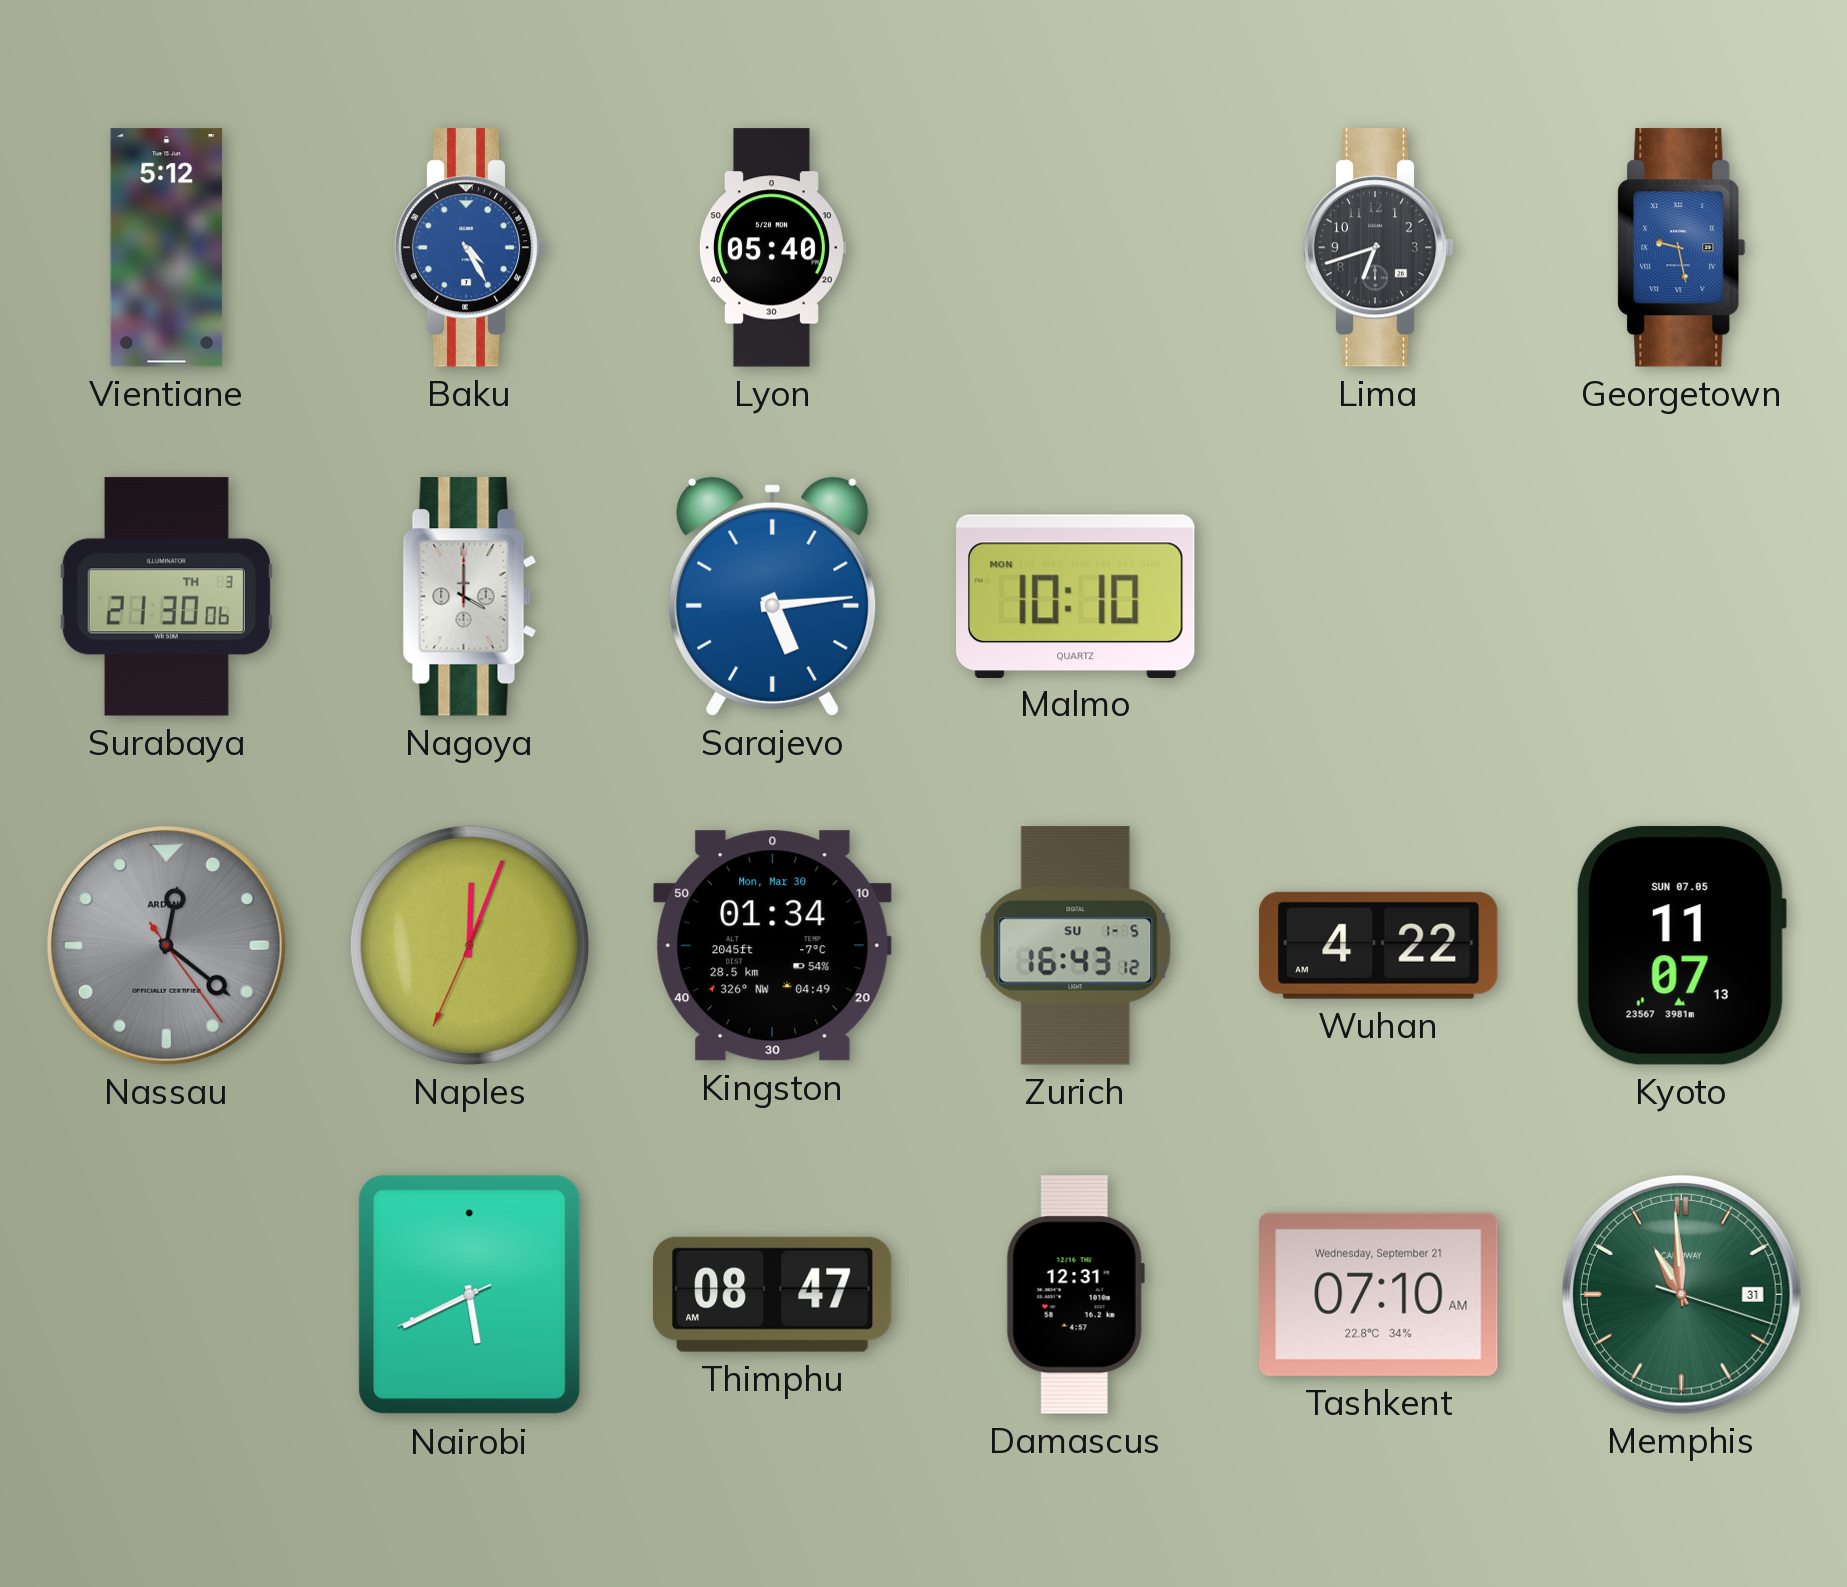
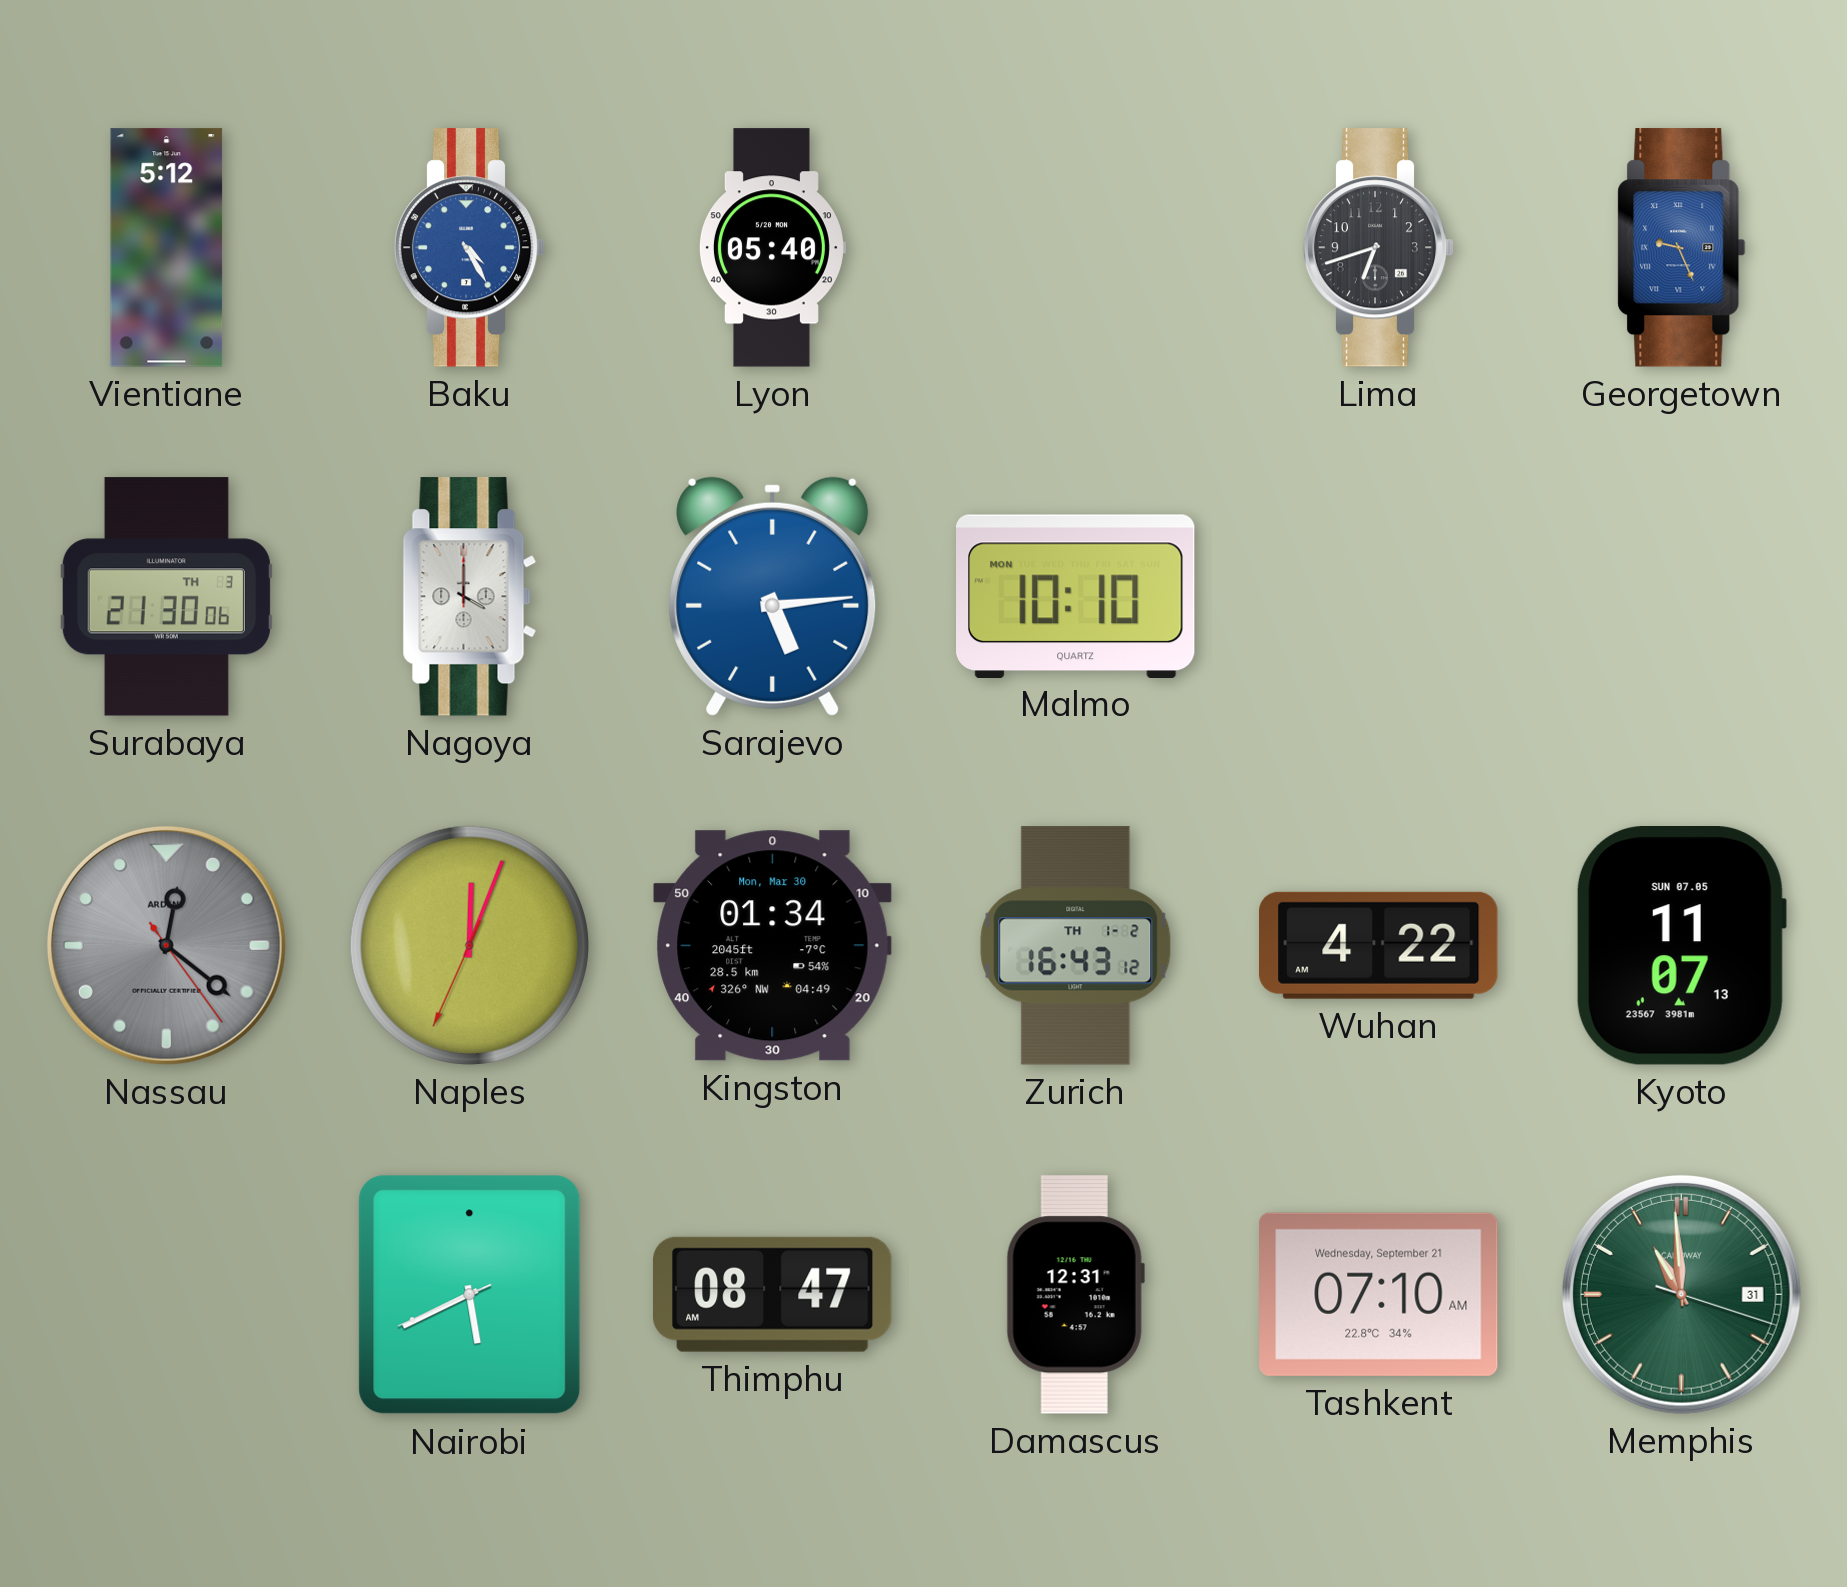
Georgetown: 9:28 -> 9:26 (1682, 248)
Zurich date: SU 1-5 -> TH 1-2 (1076, 946)
